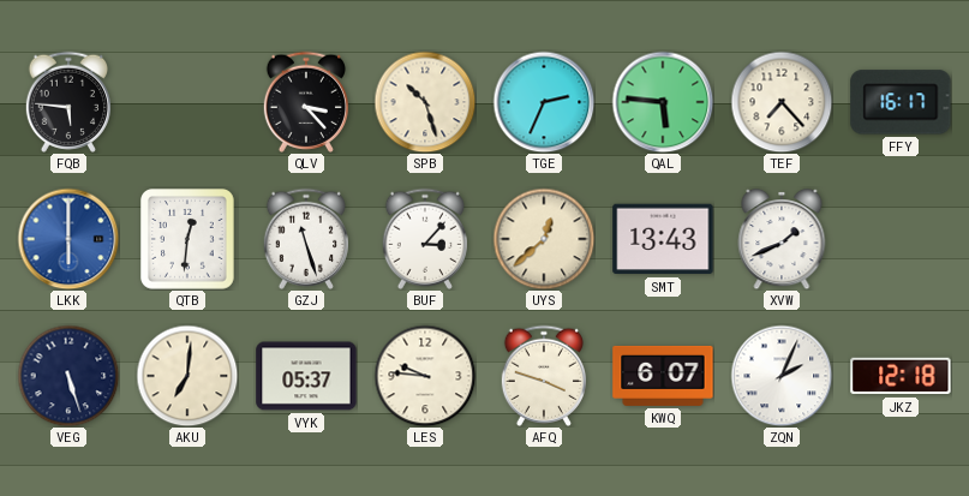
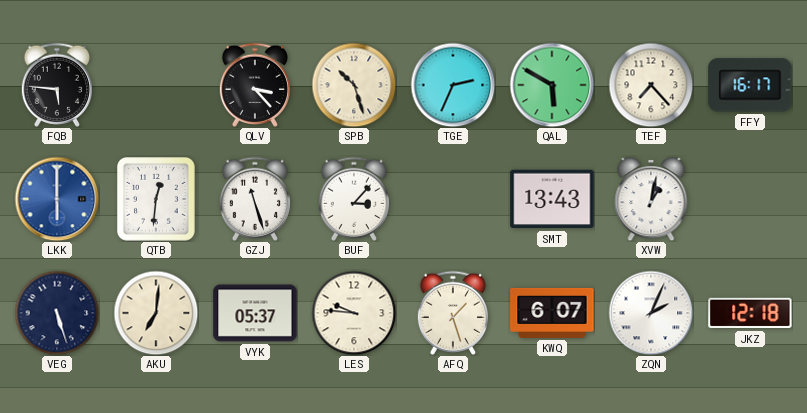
QAL: 5:46 -> 5:50 (552, 85)
UYS: 12:38 -> none (544, 239)
XVW: 1:41 -> 1:02 (651, 199)
AFQ: 3:48 -> 1:27 (452, 313)
